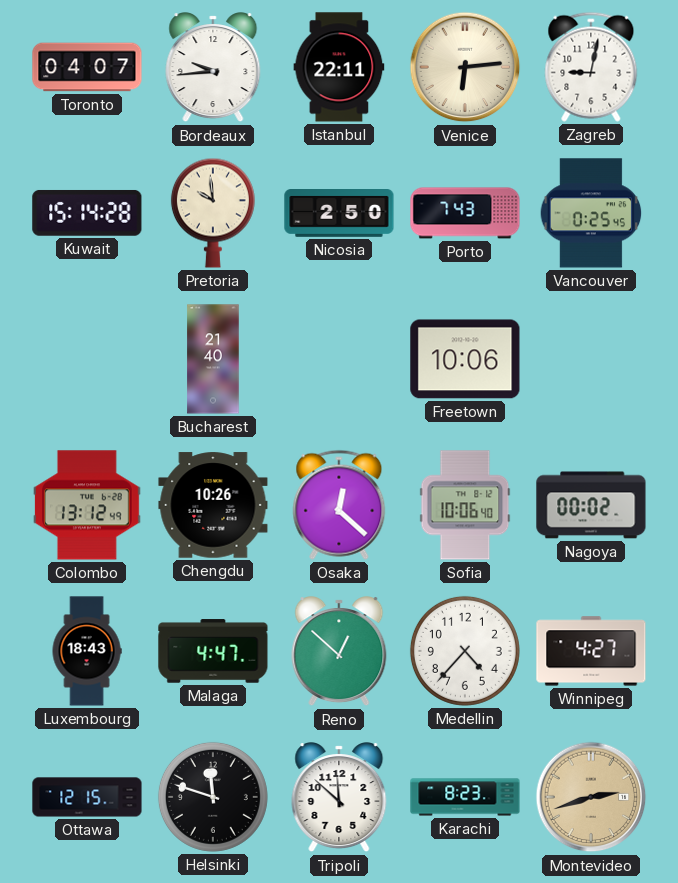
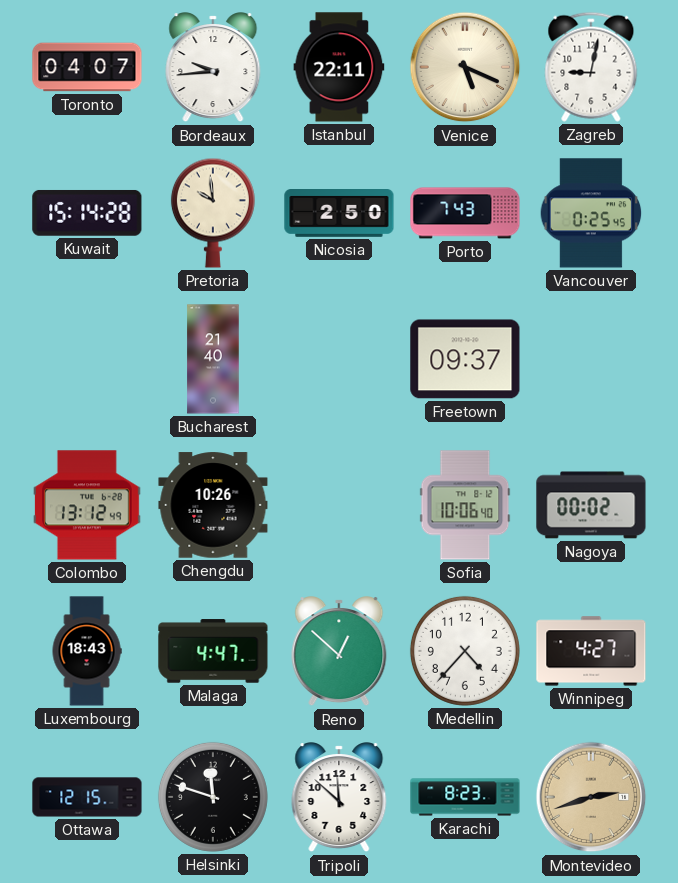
Venice: 6:14 -> 5:19 (465, 67)
Freetown: 10:06 -> 09:37 (465, 359)
Osaka: 12:22 -> none (339, 505)
